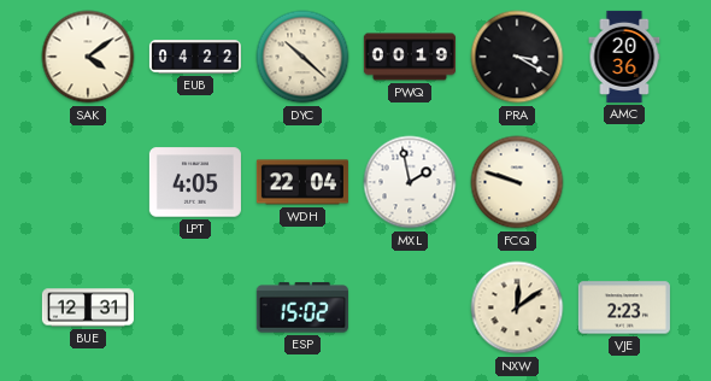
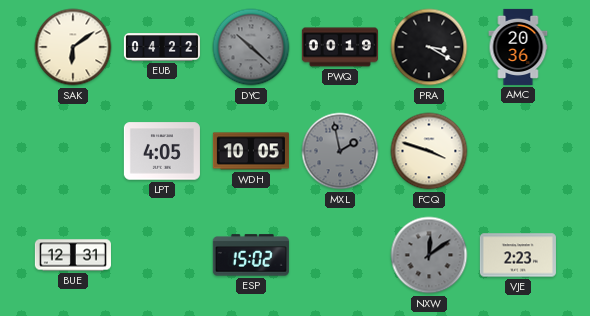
SAK: 4:09 -> 6:09 (73, 47)
DYC dial: cream -> grey (251, 47)
WDH: 22:04 -> 10:05 (251, 151)
MXL dial: white -> grey (340, 151)
FCQ: 9:48 -> 3:48 (429, 151)
NXW dial: cream -> grey (429, 255)
